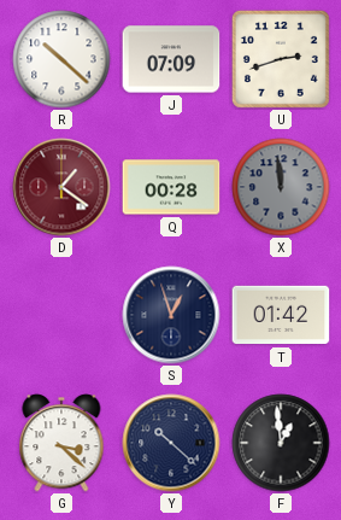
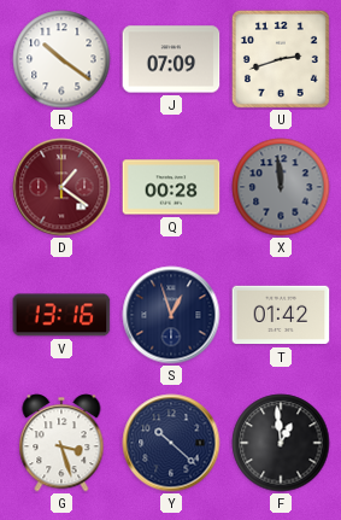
R: 10:22 -> 10:21 (61, 59)
V: none -> 13:16 (61, 315)
G: 3:22 -> 3:27 (61, 443)
